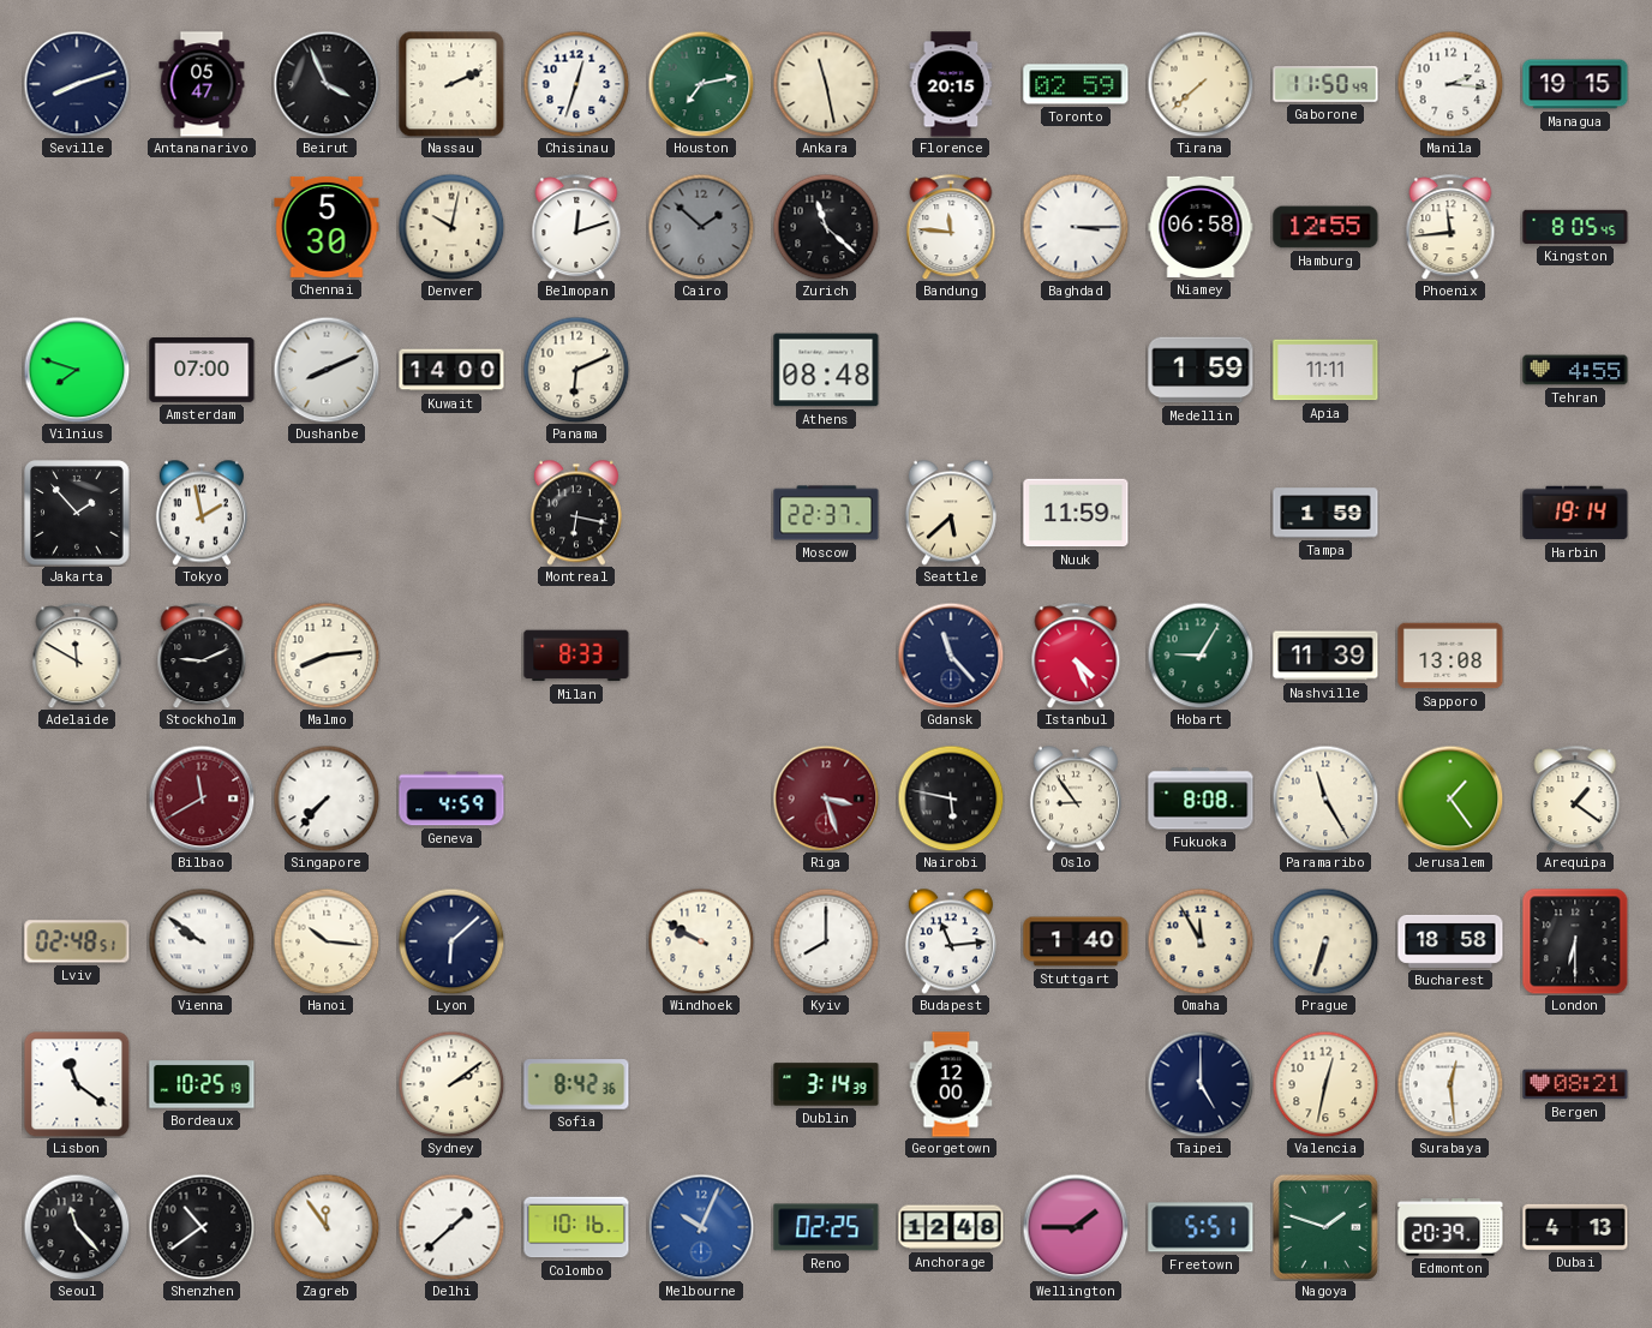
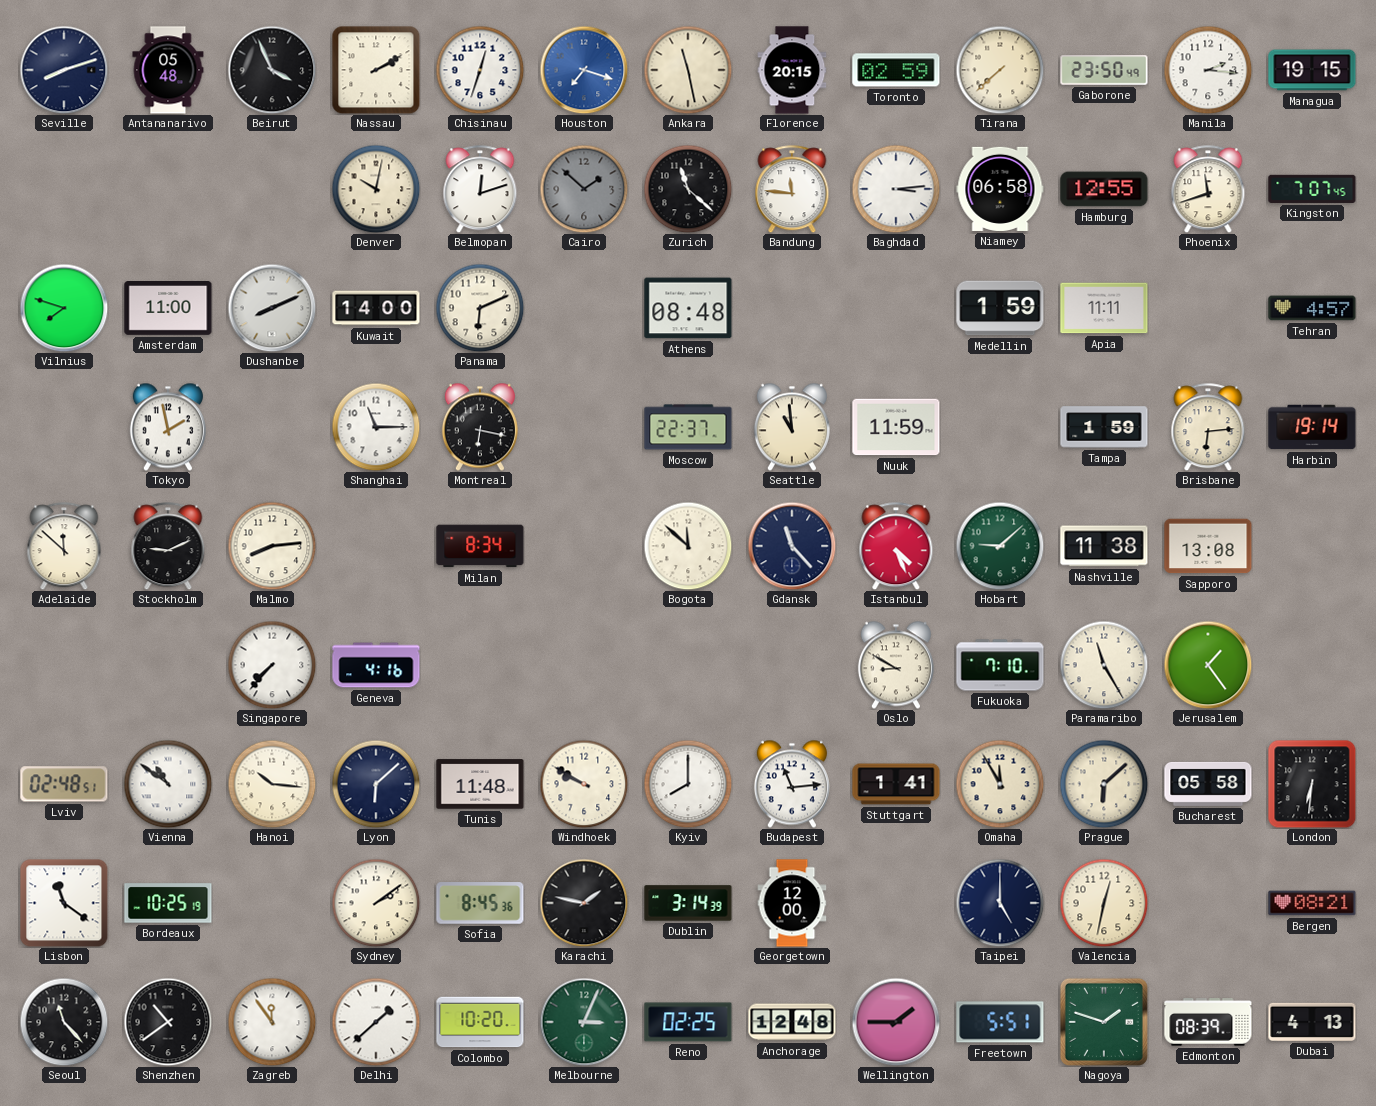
Antananarivo: 05:47 -> 05:48 (168, 70)
Nassau: 2:11 -> 2:10 (376, 70)
Houston: 7:13 -> 7:18 (584, 70)
Houston dial: green -> blue (584, 70)
Gaborone: 11:50 -> 23:50 (1104, 70)
Chennai: 5:30 -> none (327, 227)
Baghdad: 3:15 -> 3:14 (896, 189)
Phoenix: 11:44 -> 11:42 (1208, 189)
Kingston: 8:05 -> 7:07 (1312, 189)
Amsterdam: 07:00 -> 11:00 (168, 309)
Tehran: 4:55 -> 4:57 (1312, 308)
Jakarta: 1:53 -> none (77, 513)
Shanghai: none -> 11:15 (376, 427)
Seattle: 5:38 -> 10:59 (792, 427)
Brisbane: none -> 6:14 (1208, 427)
Adelaide: 11:50 -> 11:52 (64, 546)
Milan: 8:33 -> 8:34 (480, 546)
Bogota: none -> 11:52 (688, 546)
Hobart: 9:05 -> 9:08 (1000, 546)
Nashville: 11:39 -> 11:38 (1104, 546)
Bilbao: 11:40 -> none (202, 798)
Geneva: 4:59 -> 4:16 (376, 665)
Riga: 3:27 -> none (826, 798)
Nairobi: 5:47 -> none (951, 798)
Oslo: 8:54 -> 8:50 (896, 665)
Fukuoka: 8:08 -> 7:10 (1000, 665)
Arequipa: 1:21 -> none (1575, 798)
Vienna: 9:51 -> 10:51 (168, 784)
Tunis: none -> 11:48 (480, 784)
Stuttgart: 1:40 -> 1:41 (896, 784)
Prague: 6:33 -> 6:08 (1104, 784)
Bucharest: 18:58 -> 05:58 (1208, 784)
London: 6:30 -> 6:31 (1312, 784)
Sofia: 8:42 -> 8:45 (480, 903)
Karachi: none -> 1:47 (584, 903)
Surabaya: 12:29 -> none (1450, 1084)
Colombo: 10:16 -> 10:20 (480, 1022)
Melbourne: 10:04 -> 3:04 (584, 1022)
Melbourne dial: blue -> green (584, 1022)
Edmonton: 20:39 -> 08:39 (1208, 1022)
